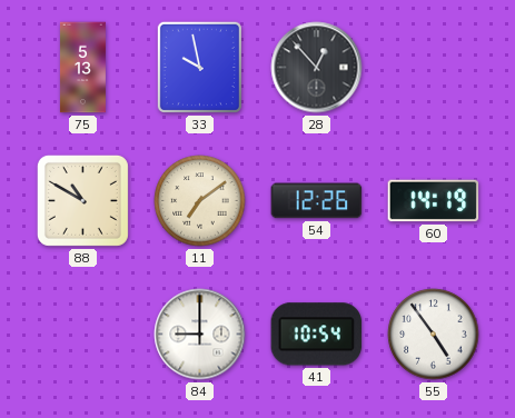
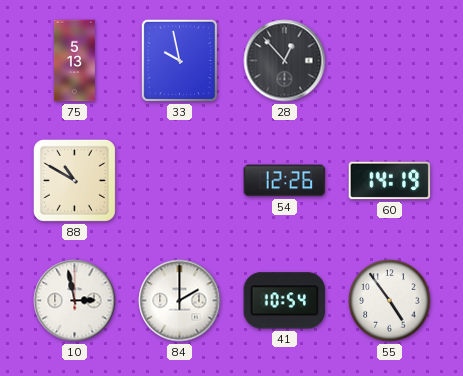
11: 7:09 -> none (200, 201)
10: none -> 2:58 (75, 301)
84: 9:00 -> 2:00 (180, 301)
